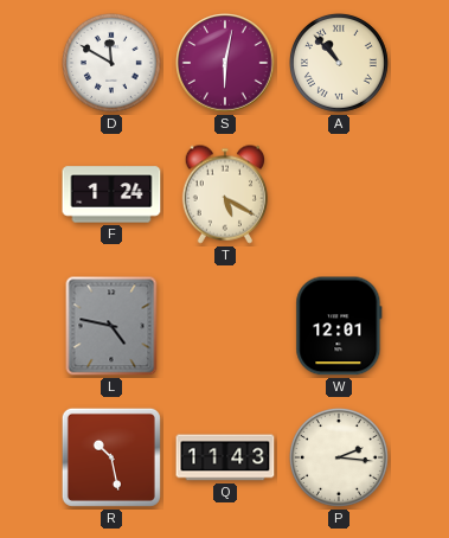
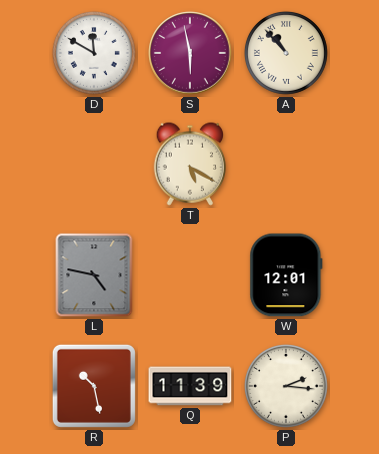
S: 6:02 -> 5:58 (190, 53)
F: 1:24 -> none (111, 194)
Q: 11:43 -> 11:39 (190, 386)
